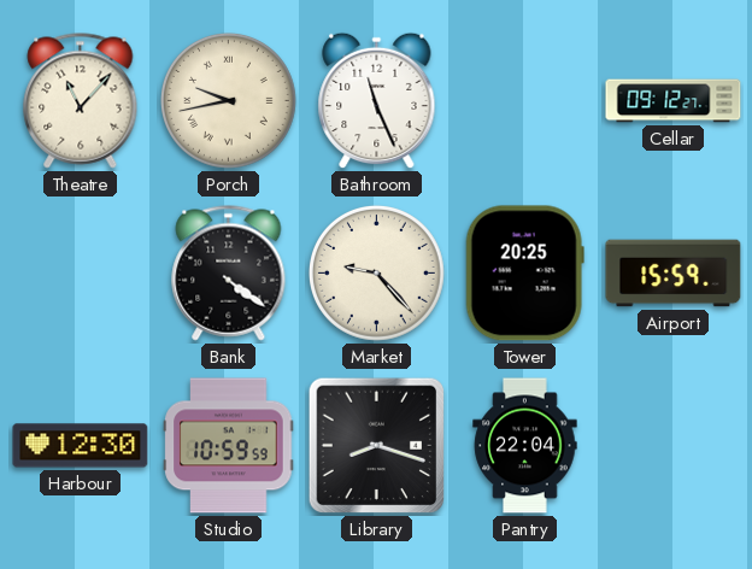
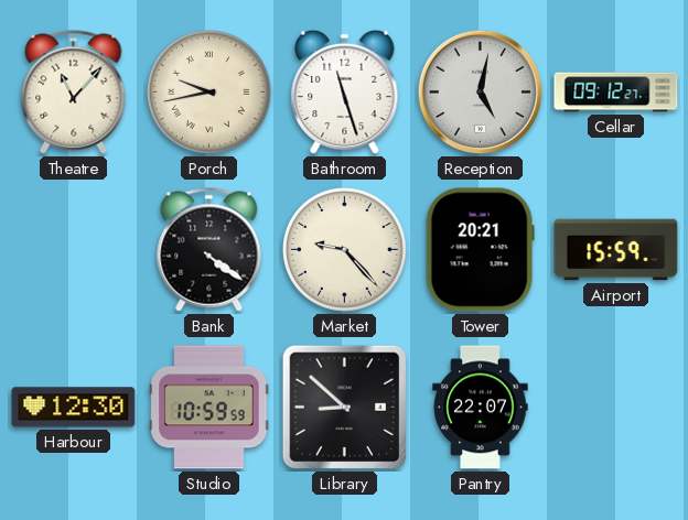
Bathroom: 11:26 -> 11:27 (345, 93)
Reception: none -> 5:02 (481, 93)
Tower: 20:25 -> 20:21 (480, 250)
Library: 8:18 -> 8:52 (345, 408)
Pantry: 22:04 -> 22:07 (481, 408)
